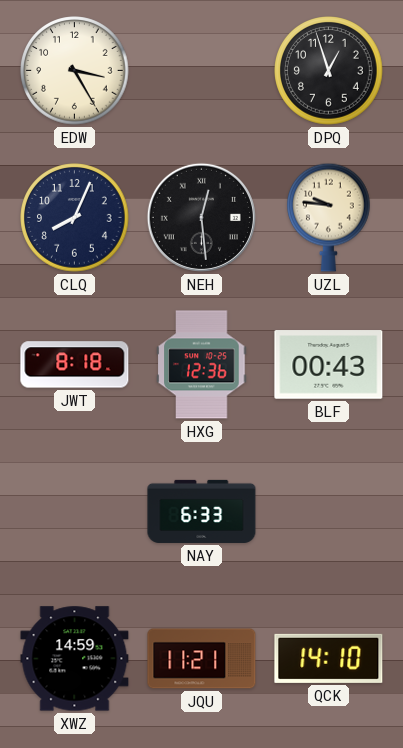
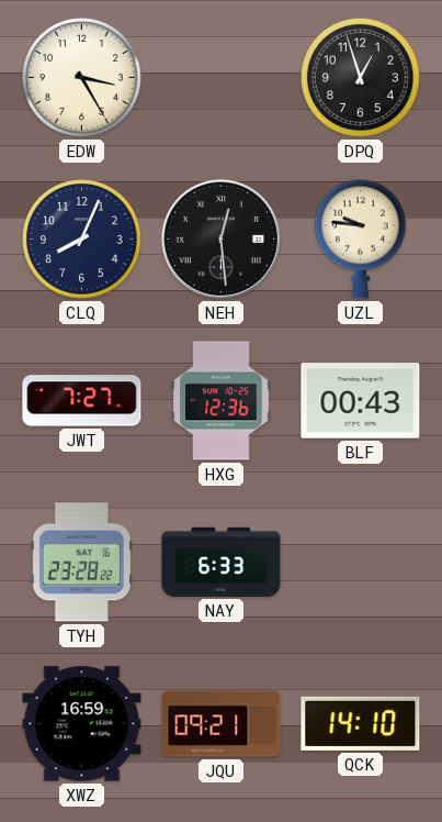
JWT: 8:18 -> 7:27 (82, 401)
TYH: none -> 23:28 (81, 563)
XWZ: 14:59 -> 16:59 (82, 724)
JQU: 11:21 -> 09:21 (222, 724)
